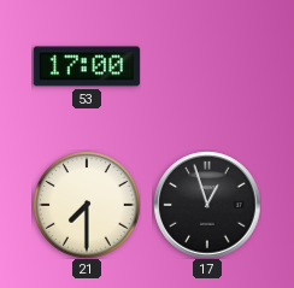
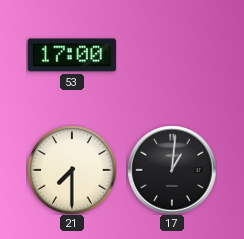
17: 12:57 -> 1:01 (172, 170)
